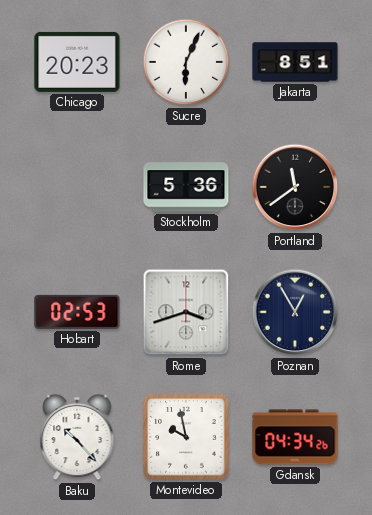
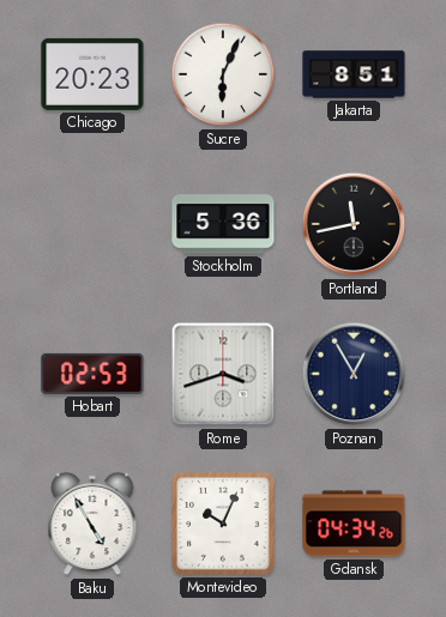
Portland: 11:39 -> 11:43 (354, 224)
Baku: 10:23 -> 4:55 (92, 524)
Montevideo: 9:58 -> 10:04 (223, 524)
